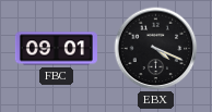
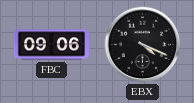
FBC: 09:01 -> 09:06 (51, 45)
